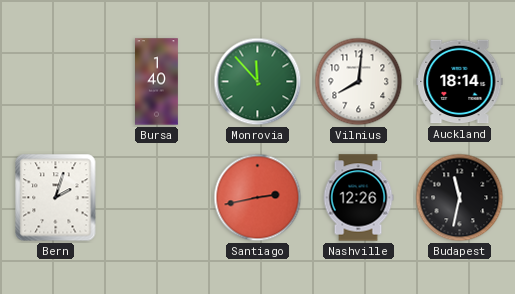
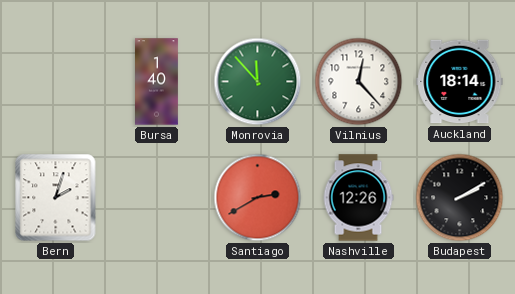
Vilnius: 8:01 -> 12:23 (359, 82)
Santiago: 2:43 -> 2:40 (258, 198)
Budapest: 11:32 -> 2:10 (460, 198)
